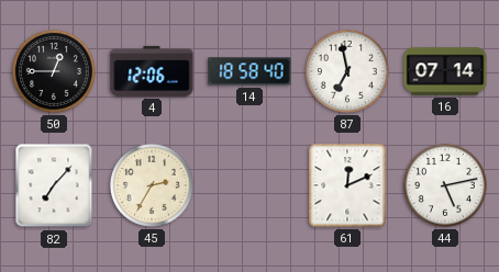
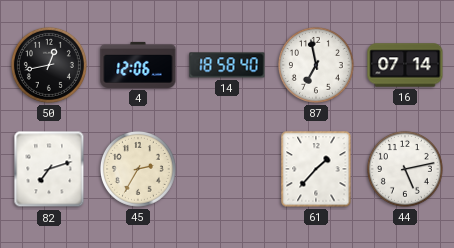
50: 12:45 -> 12:43 (49, 65)
82: 7:07 -> 7:12 (49, 169)
61: 12:11 -> 1:37 (316, 169)
